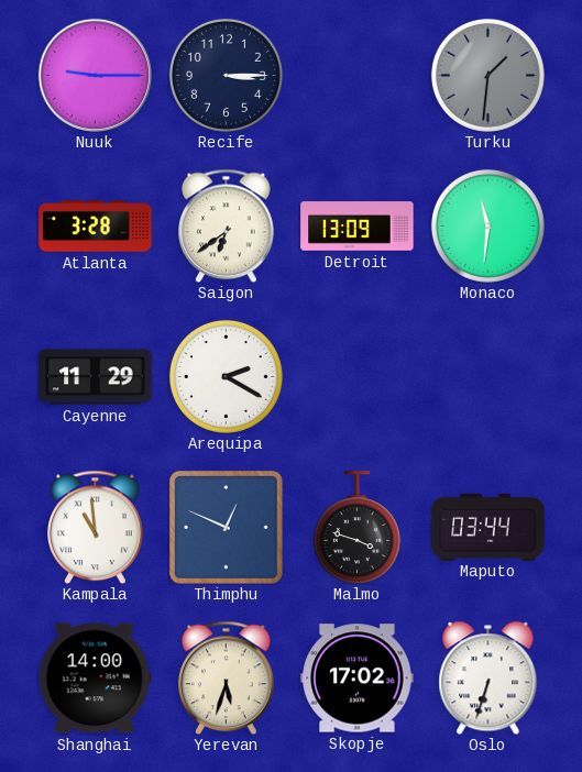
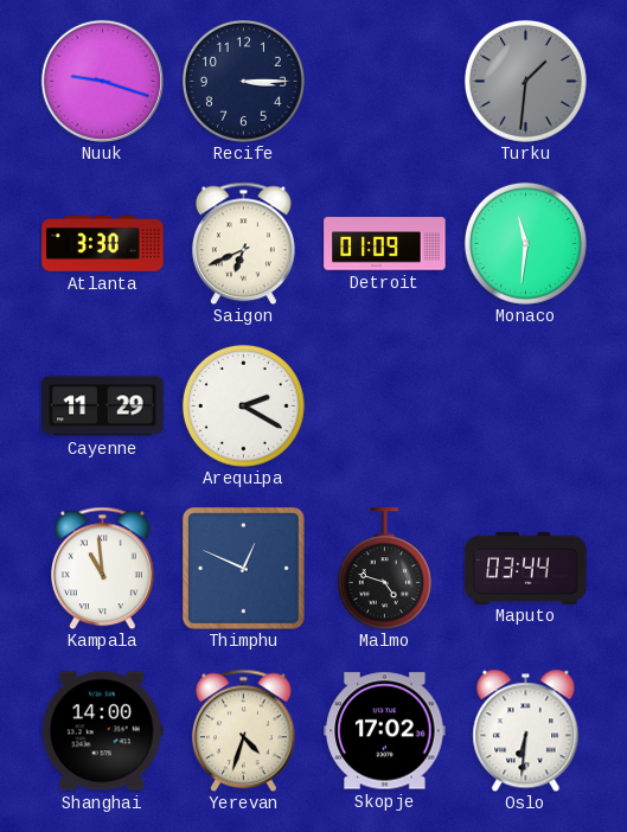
Nuuk: 9:15 -> 9:18 (102, 81)
Atlanta: 3:28 -> 3:30 (103, 244)
Saigon: 6:39 -> 6:41 (244, 243)
Detroit: 13:09 -> 01:09 (385, 244)
Malmo: 3:48 -> 4:48 (384, 569)
Yerevan: 5:33 -> 4:33 (244, 730)
Oslo: 6:33 -> 6:31 (526, 730)
